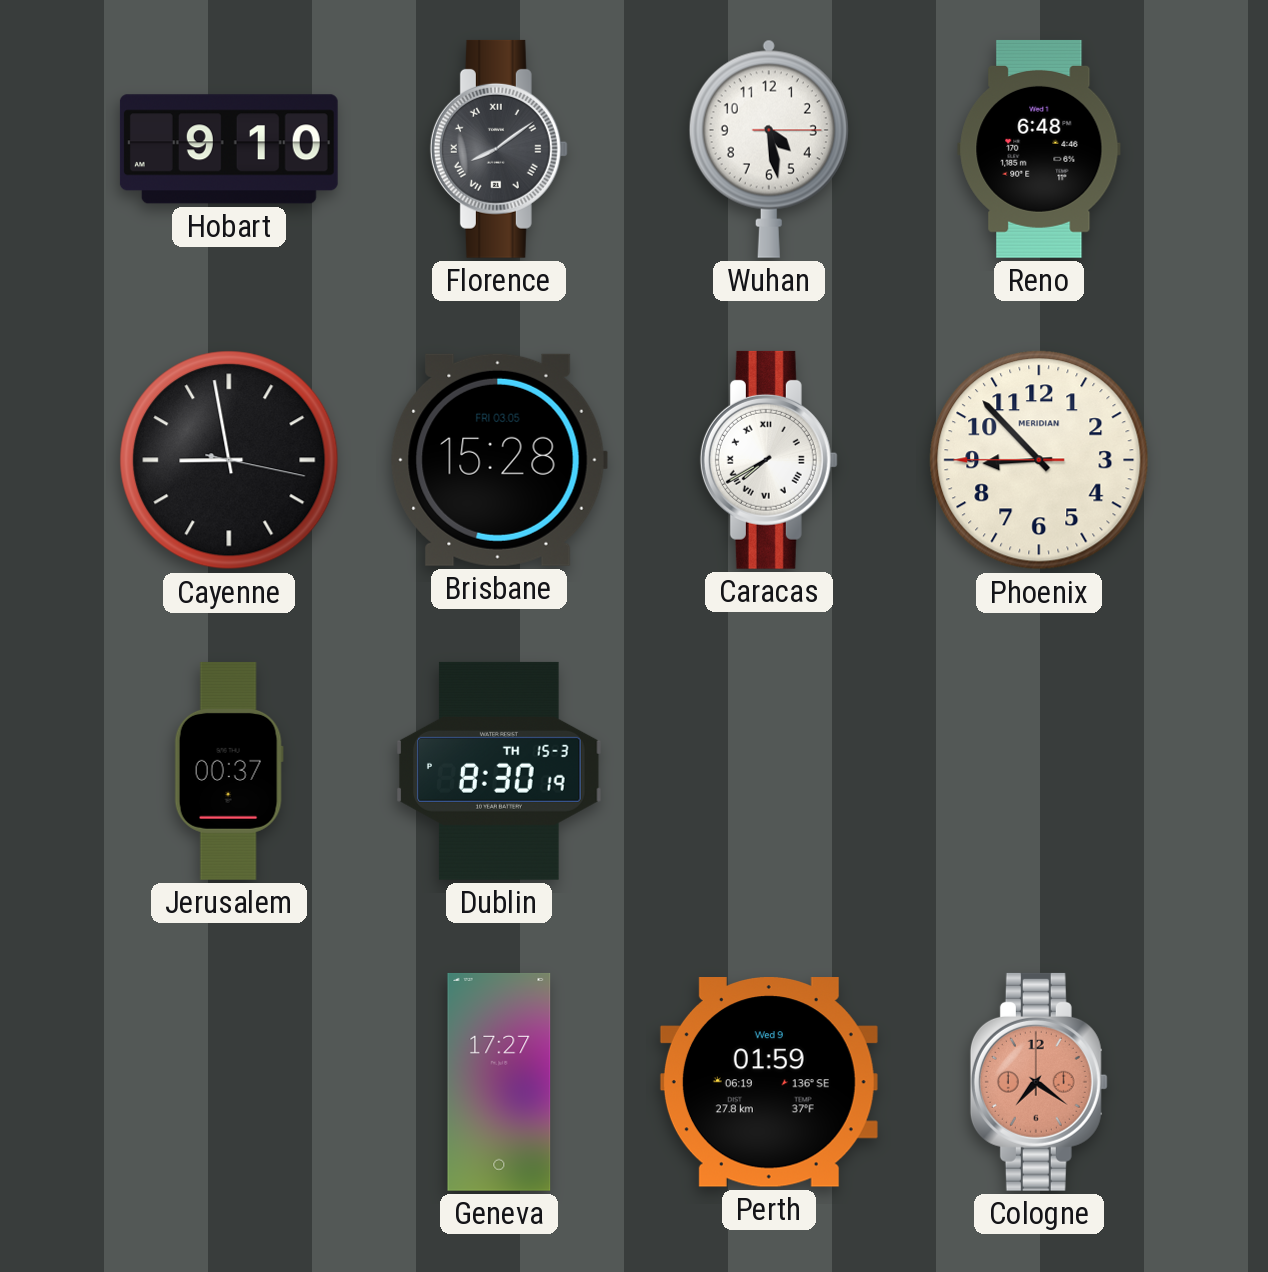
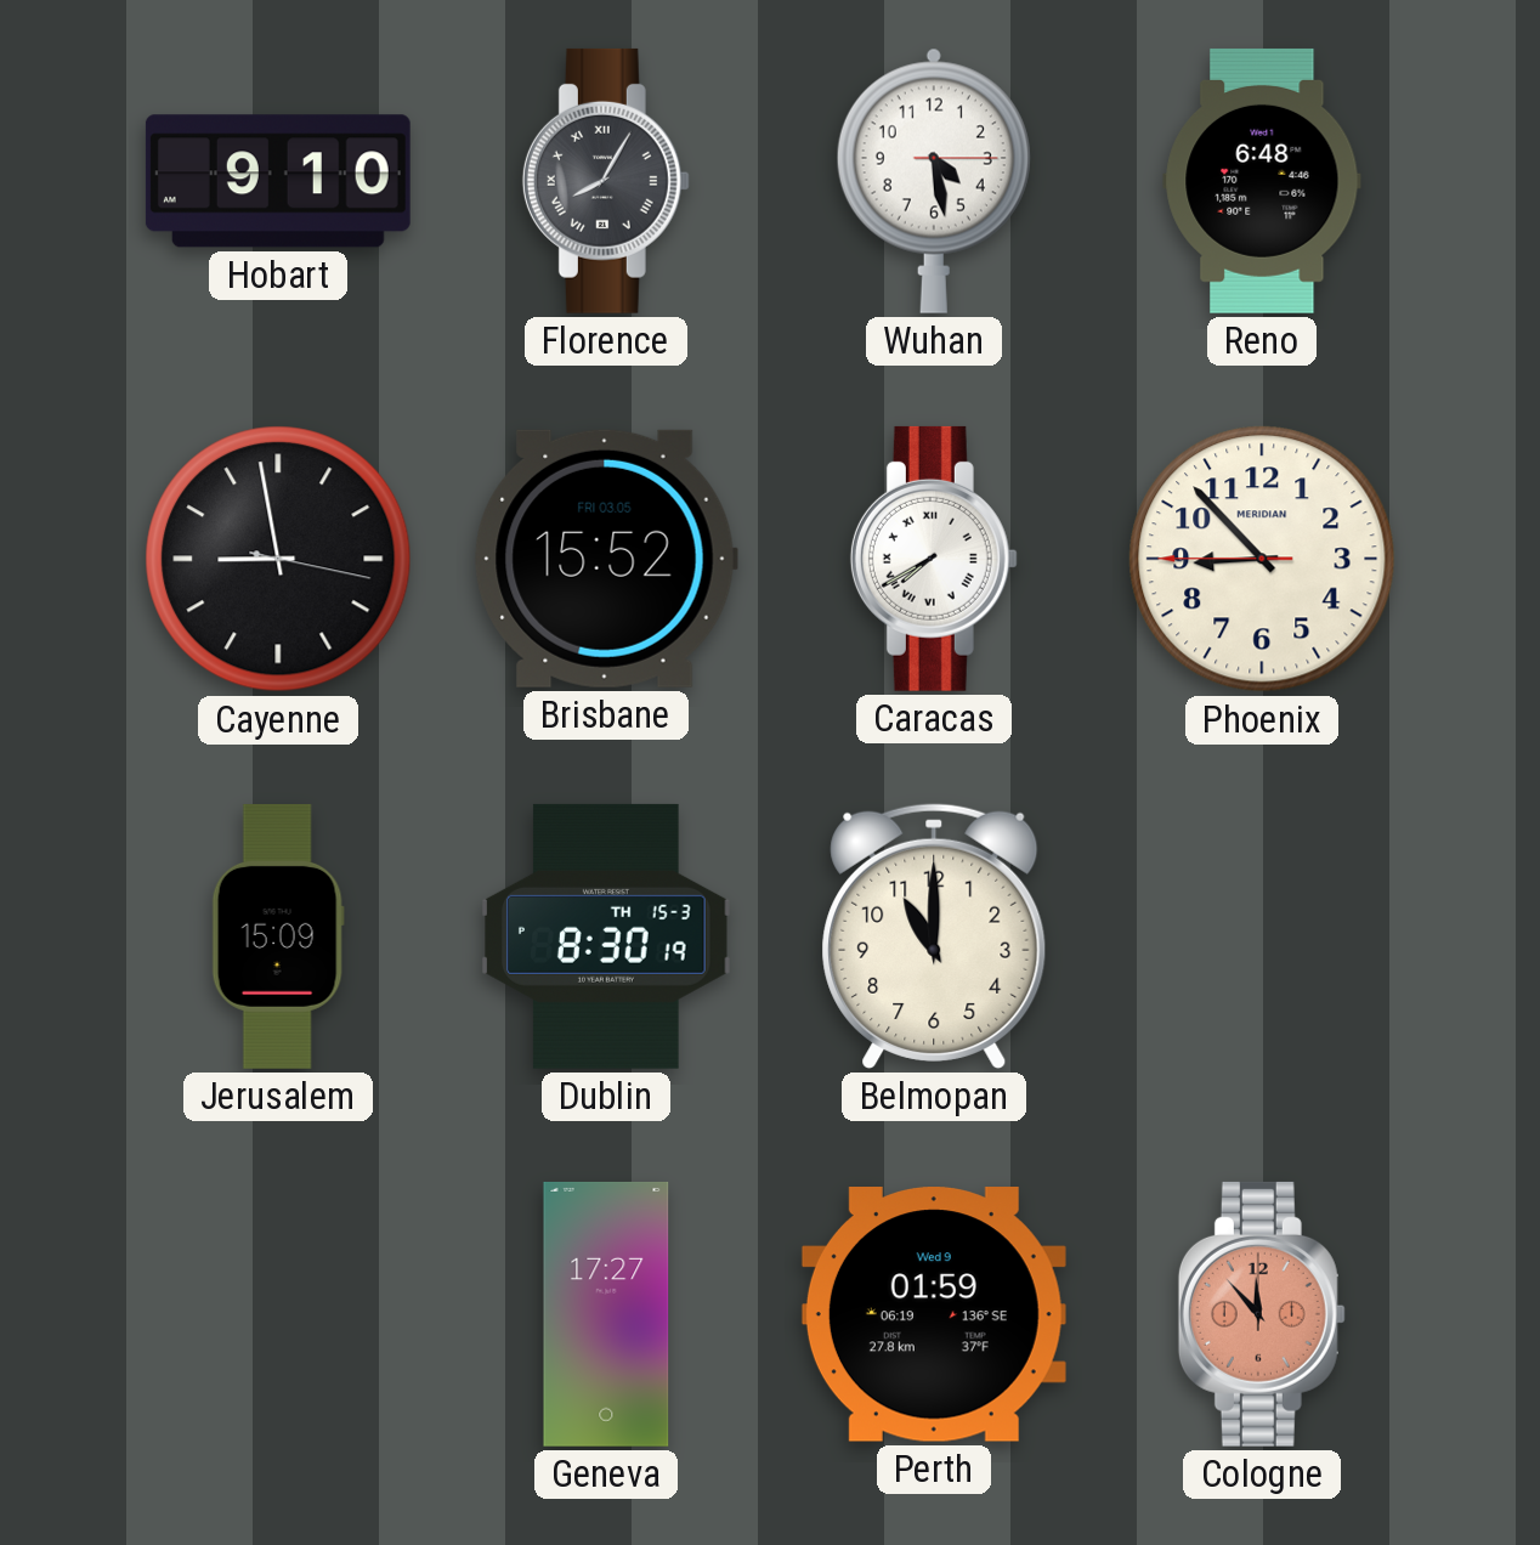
Florence: 8:09 -> 8:05 (606, 181)
Brisbane: 15:28 -> 15:52 (606, 559)
Jerusalem: 00:37 -> 15:09 (278, 936)
Belmopan: none -> 11:00 (934, 936)
Cologne: 7:21 -> 11:53 (1262, 1314)
